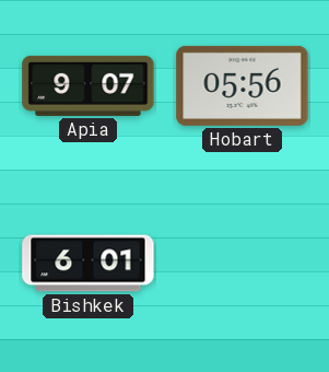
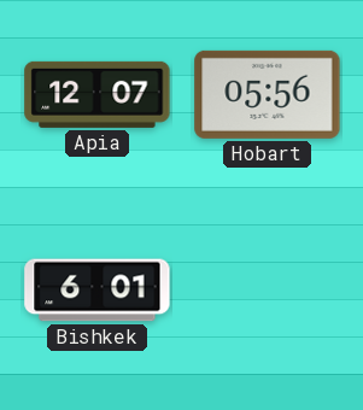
Apia: 9:07 -> 12:07 (98, 94)
